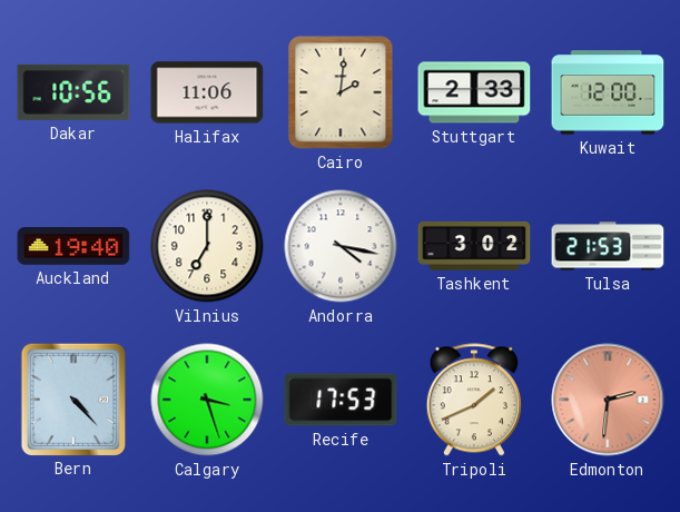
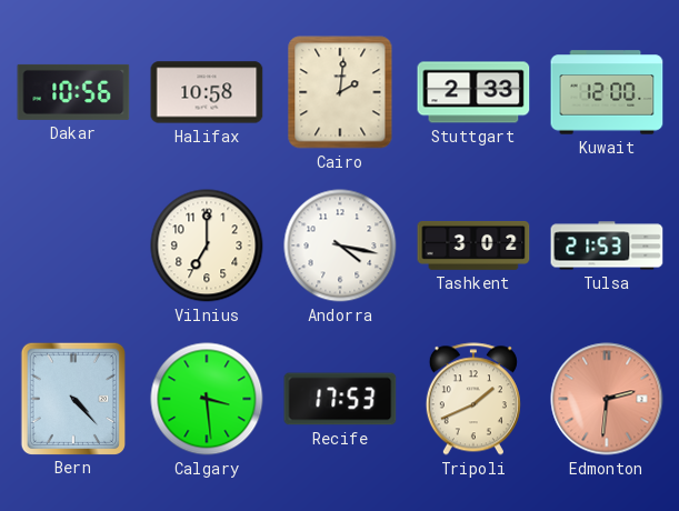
Halifax: 11:06 -> 10:58 (207, 92)
Auckland: 19:40 -> none (73, 247)
Calgary: 3:27 -> 3:29 (207, 399)
